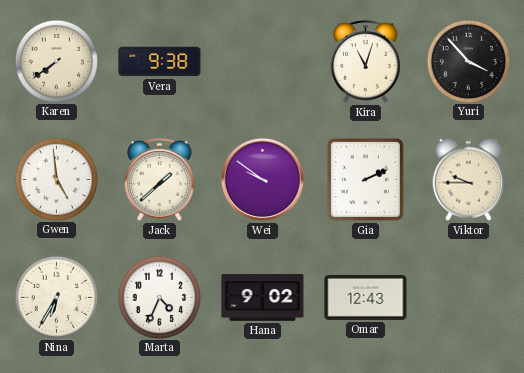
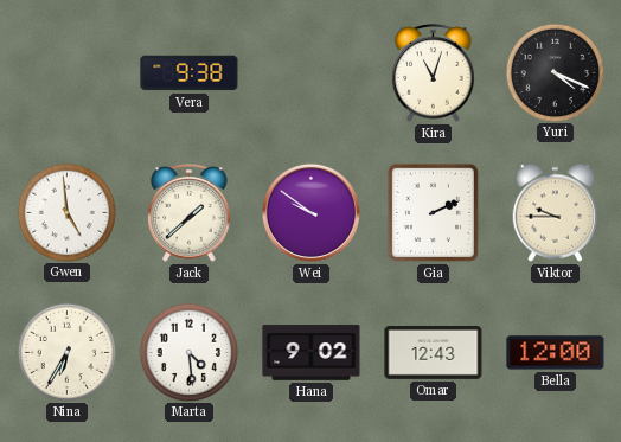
Karen: 7:39 -> none (56, 61)
Yuri: 3:53 -> 4:19 (555, 72)
Marta: 4:34 -> 4:29 (188, 352)
Bella: none -> 12:00 (556, 353)
